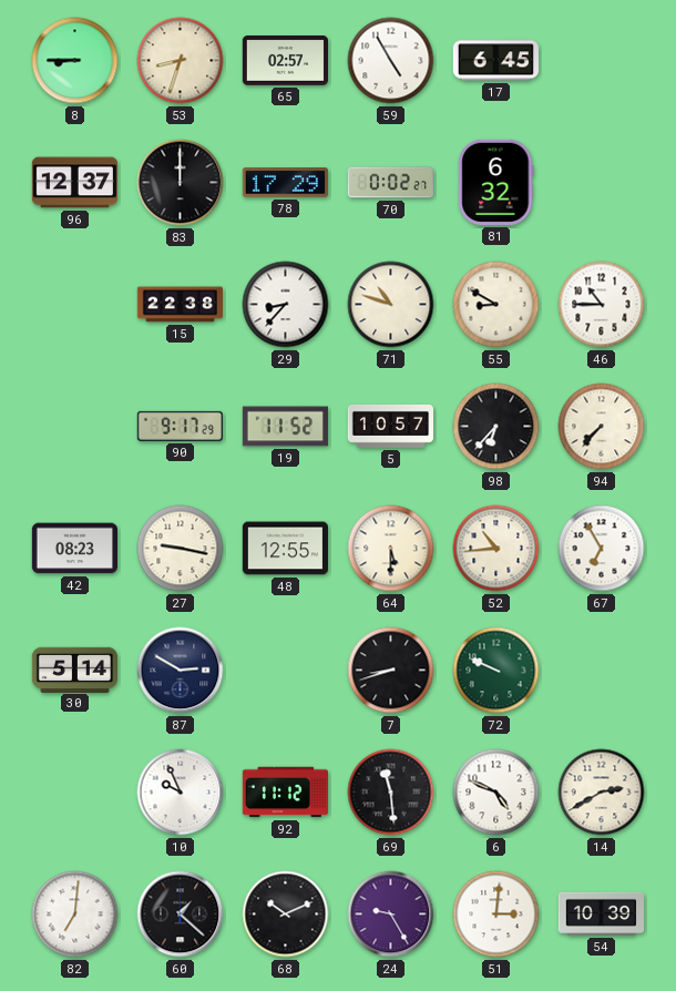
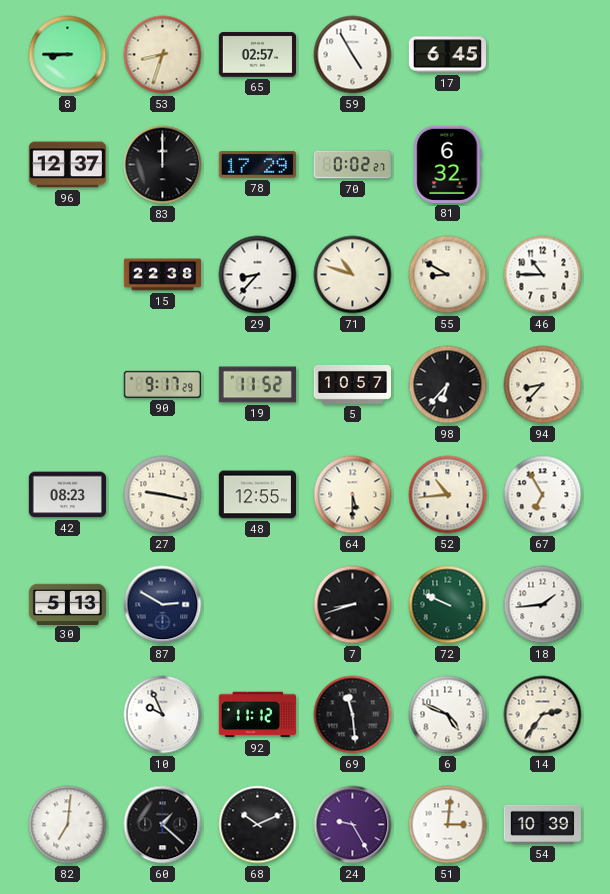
94: 7:37 -> 8:37 (543, 385)
30: 5:14 -> 5:13 (67, 604)
18: none -> 1:44 (543, 605)
14: 2:40 -> 2:36 (543, 715)
